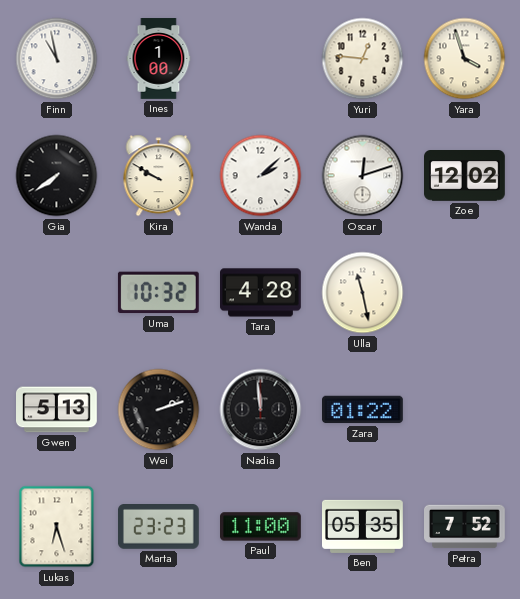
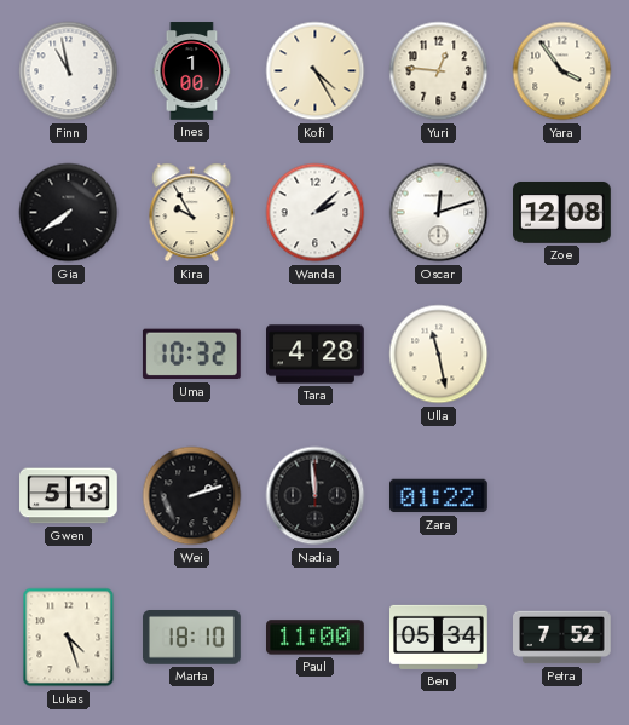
Kofi: none -> 4:25 (316, 71)
Yara: 3:57 -> 3:54 (562, 71)
Kira: 9:50 -> 9:55 (192, 213)
Zoe: 12:02 -> 12:08 (562, 213)
Lukas: 6:27 -> 4:27 (69, 638)
Marta: 23:23 -> 18:10 (192, 638)
Ben: 05:35 -> 05:34 (439, 637)
